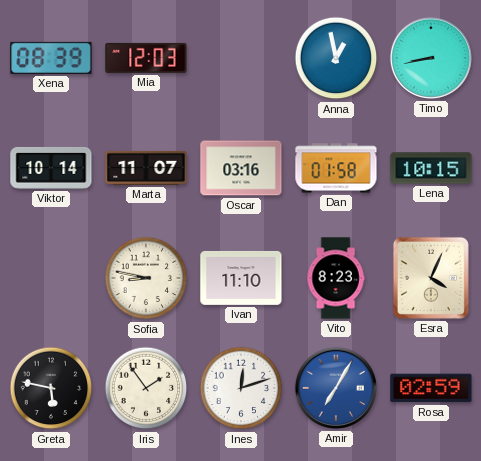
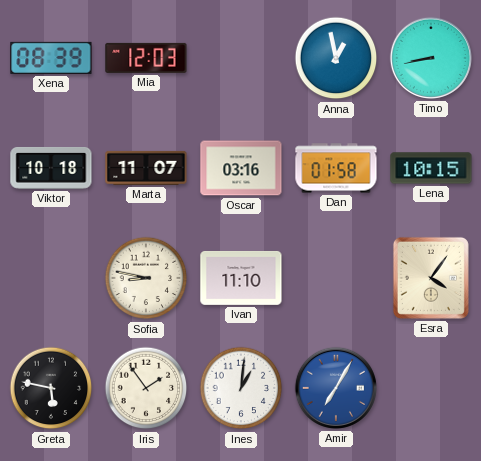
Viktor: 10:14 -> 10:18 (51, 168)
Vito: 8:23 -> none (336, 278)
Esra: 4:04 -> 4:06 (431, 278)
Ines: 12:12 -> 1:01 (241, 388)
Rosa: 02:59 -> none (431, 388)
